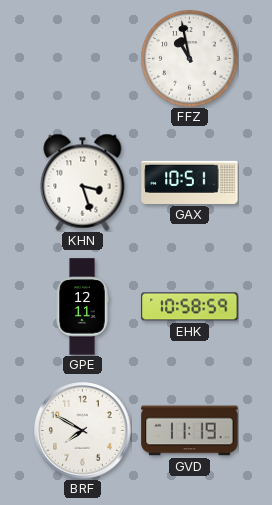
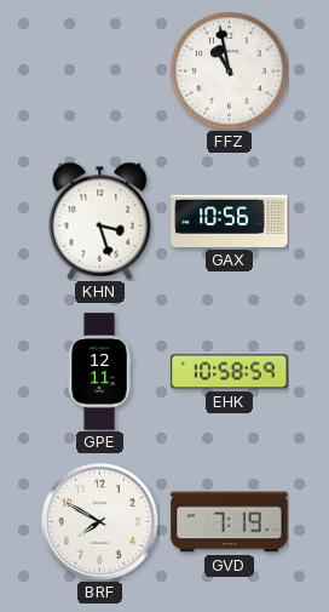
GAX: 10:51 -> 10:56 (230, 221)
GVD: 11:19 -> 7:19 (230, 522)
